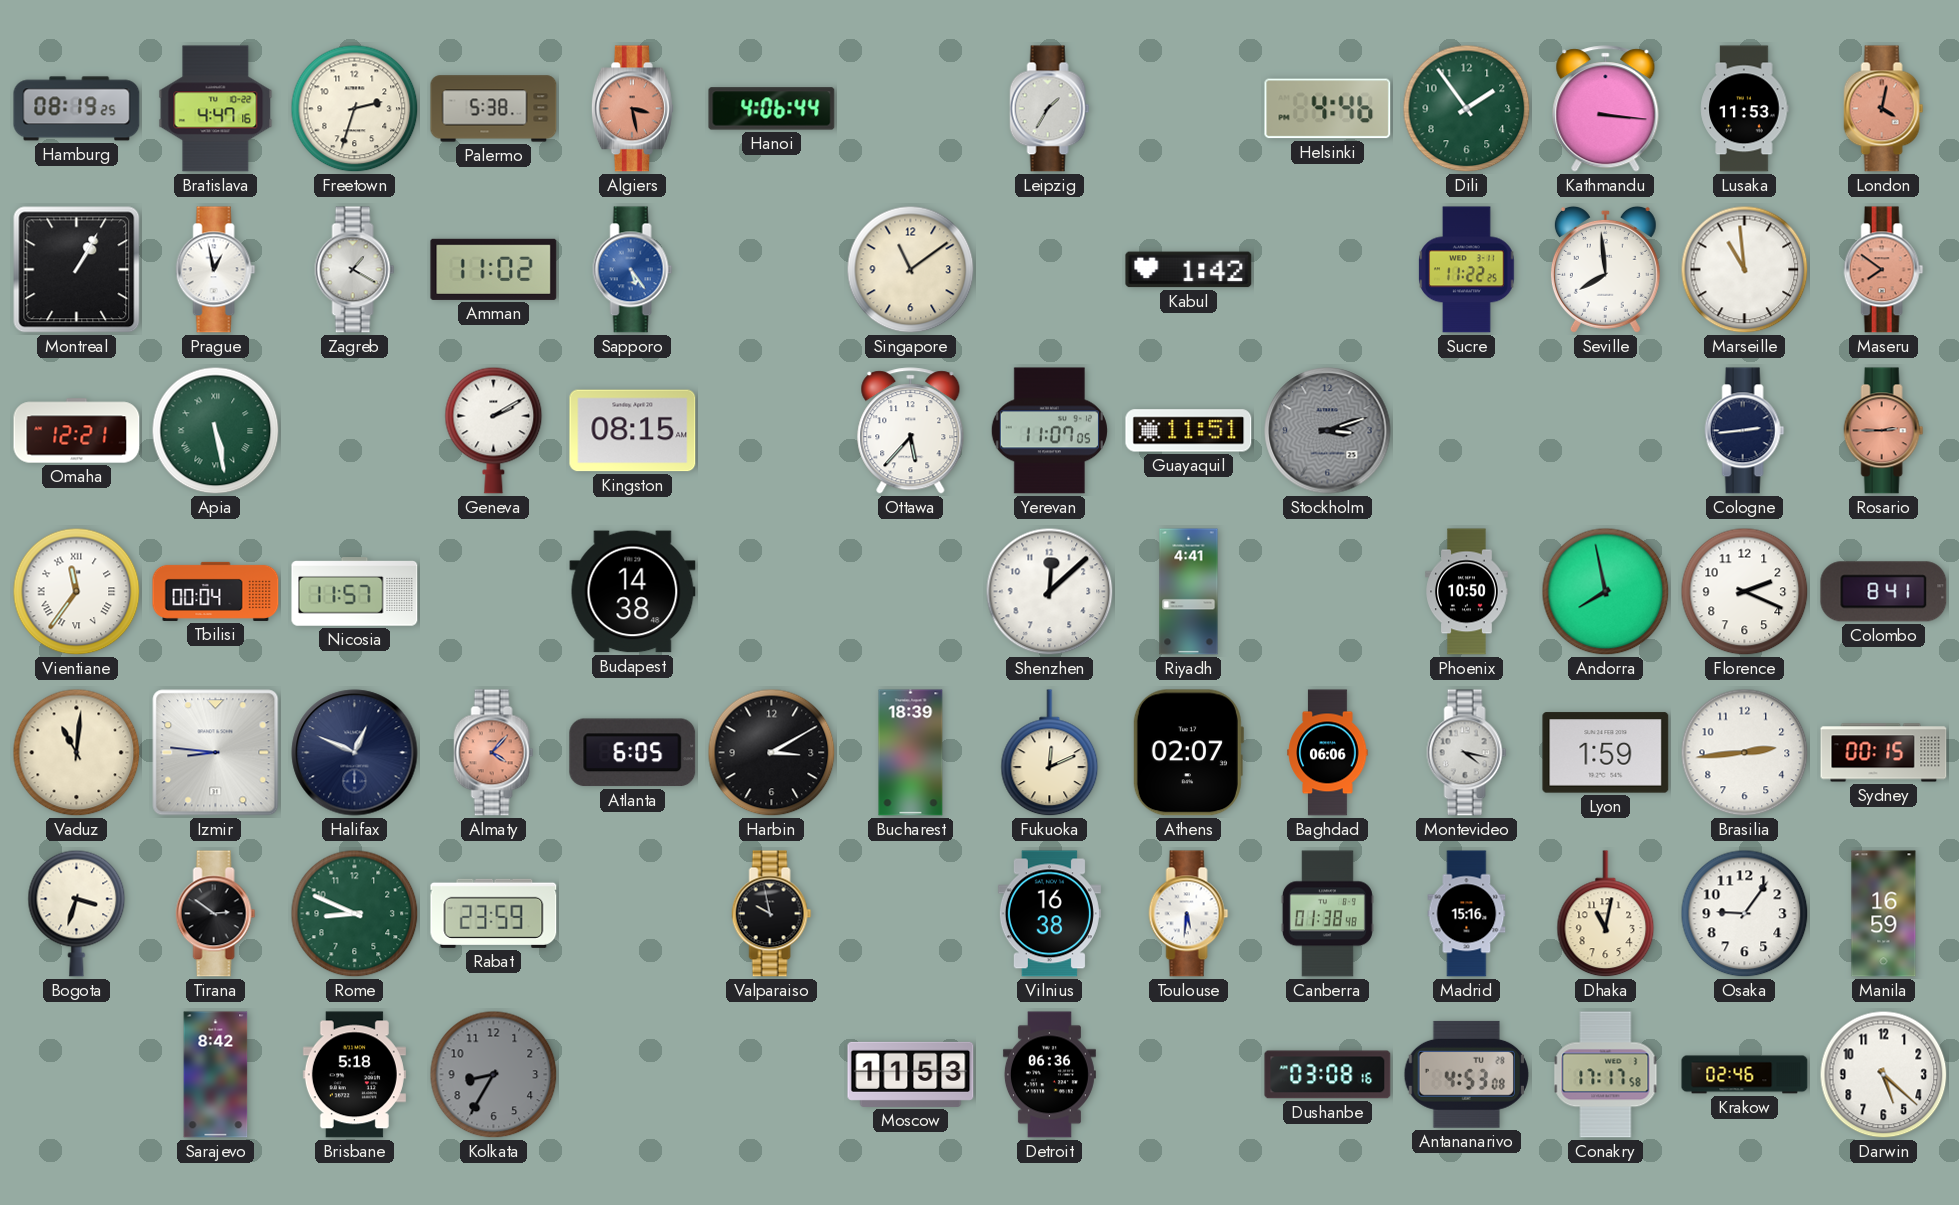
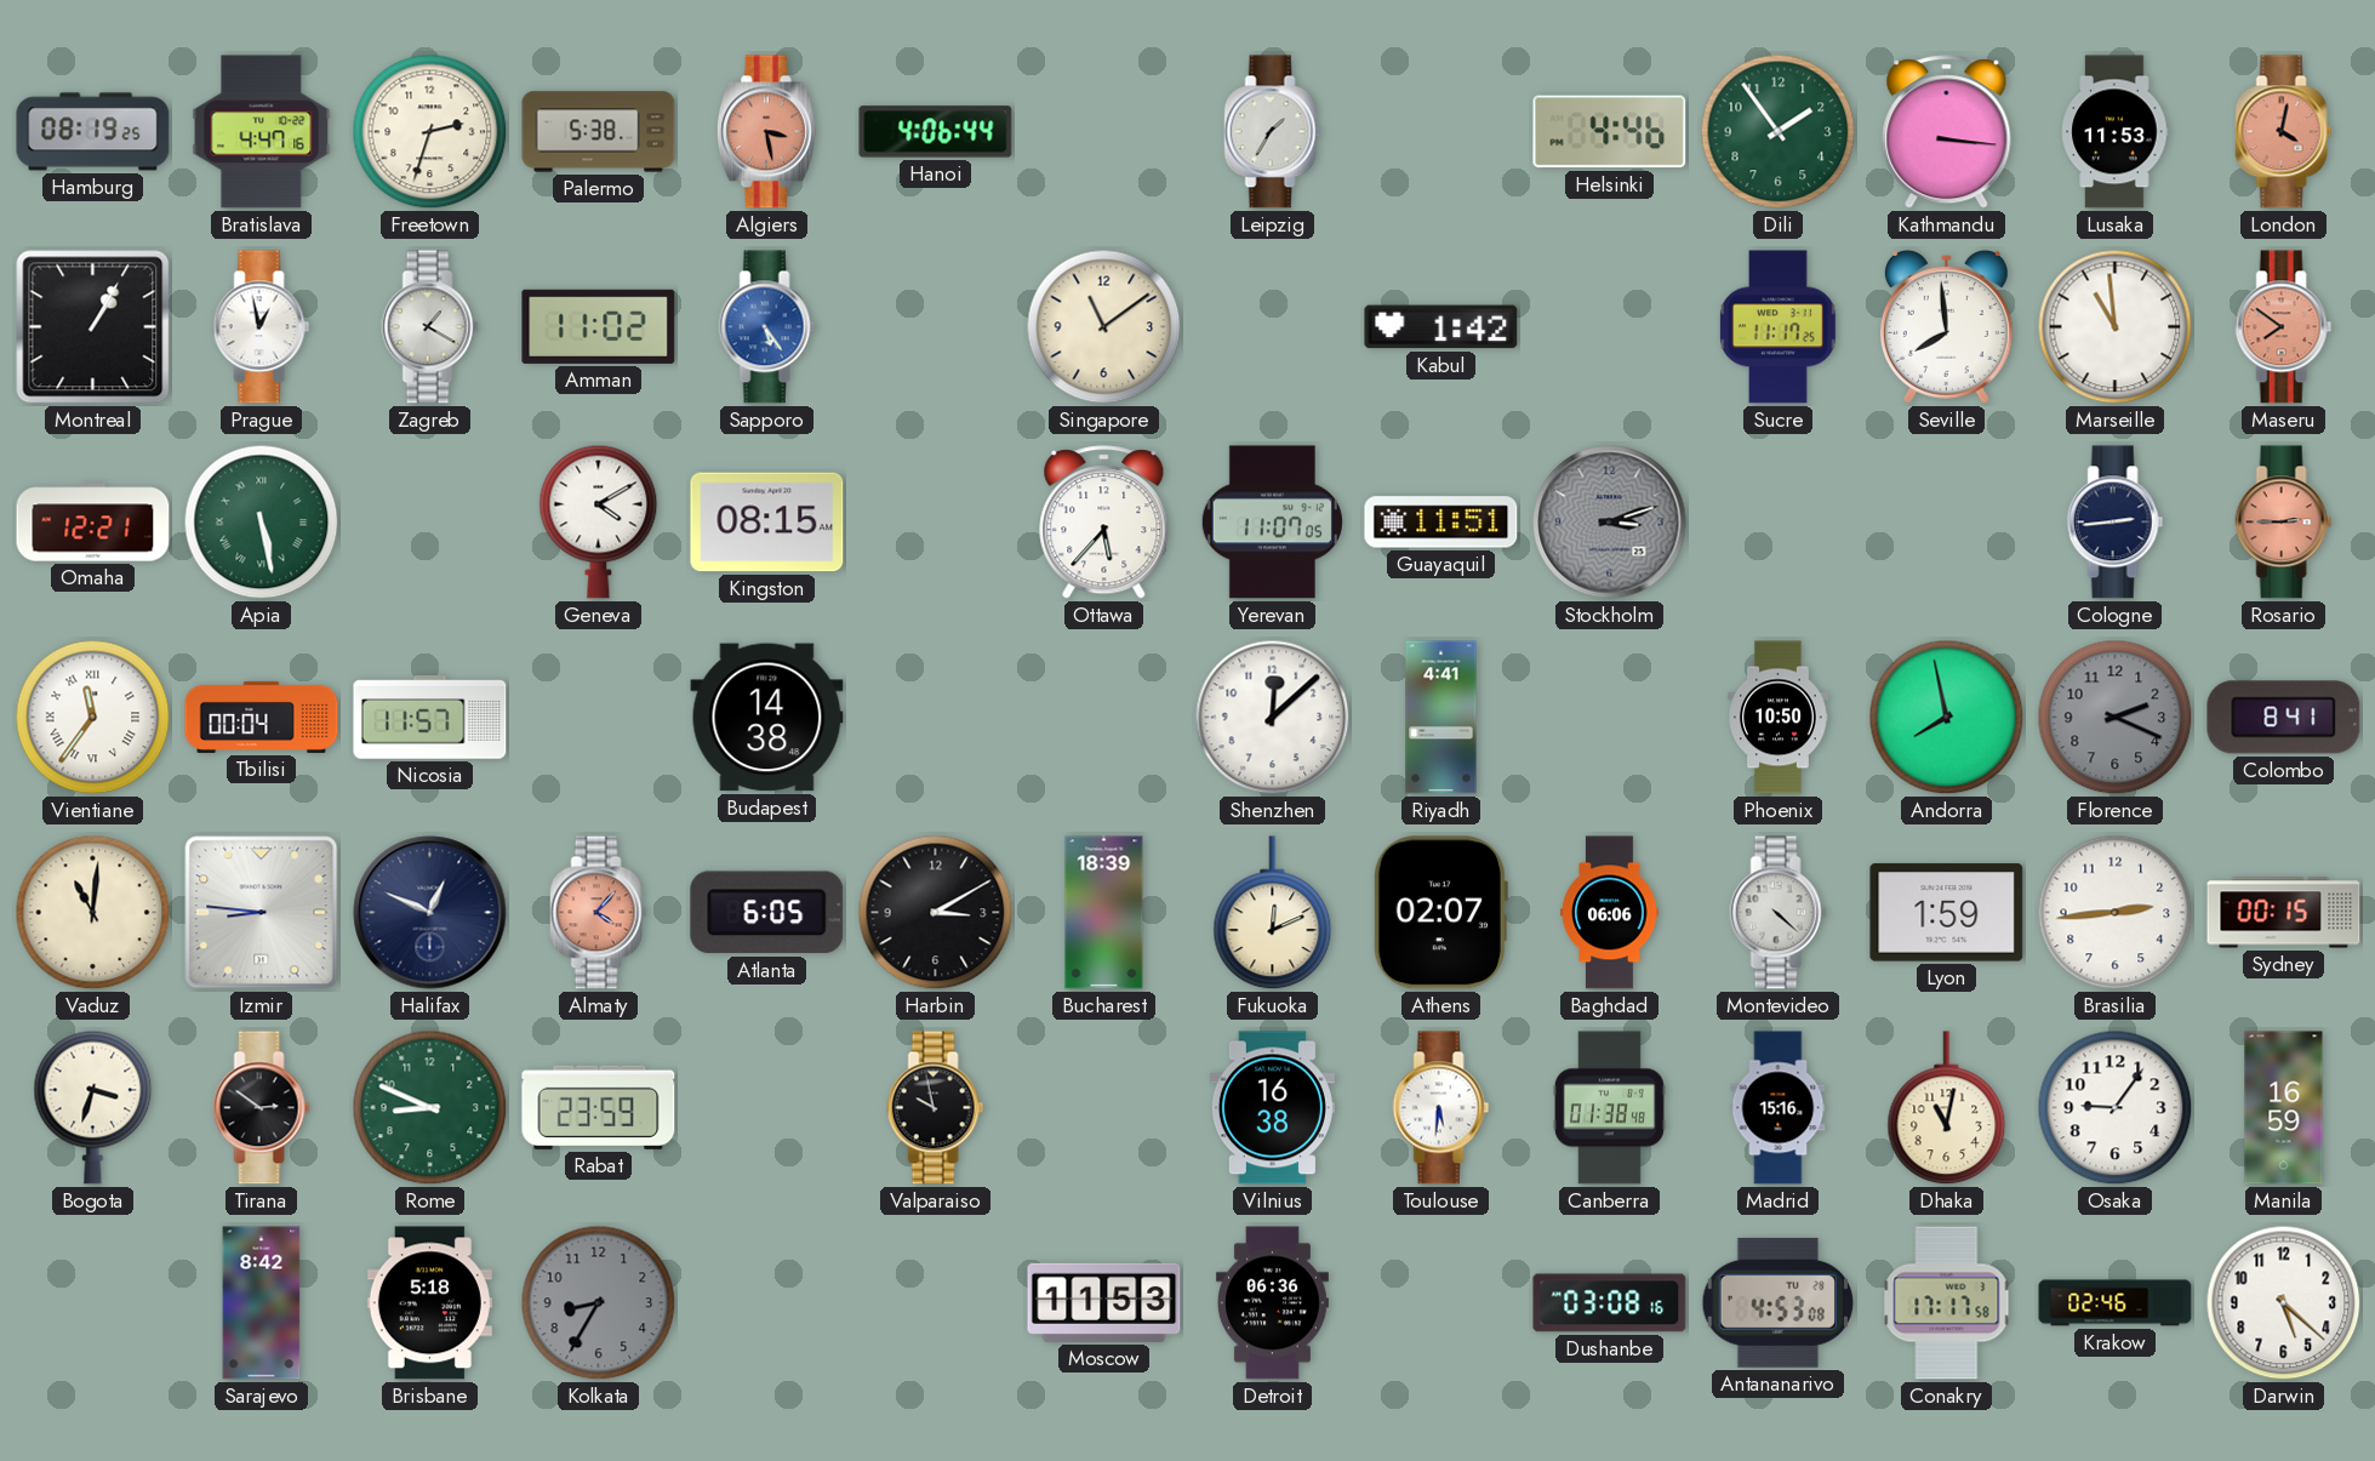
Sucre: 11:22 -> 11:17 (1779, 327)
Geneva: 2:10 -> 4:10 (599, 521)
Florence dial: white -> grey (2116, 718)
Montevideo: 4:17 -> 4:22 (1779, 913)
